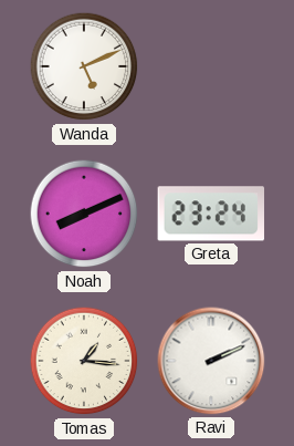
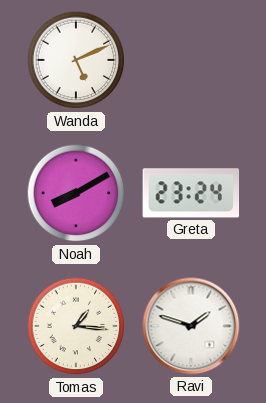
Noah: 8:11 -> 8:10 (76, 193)
Ravi: 2:11 -> 1:48 (191, 326)
